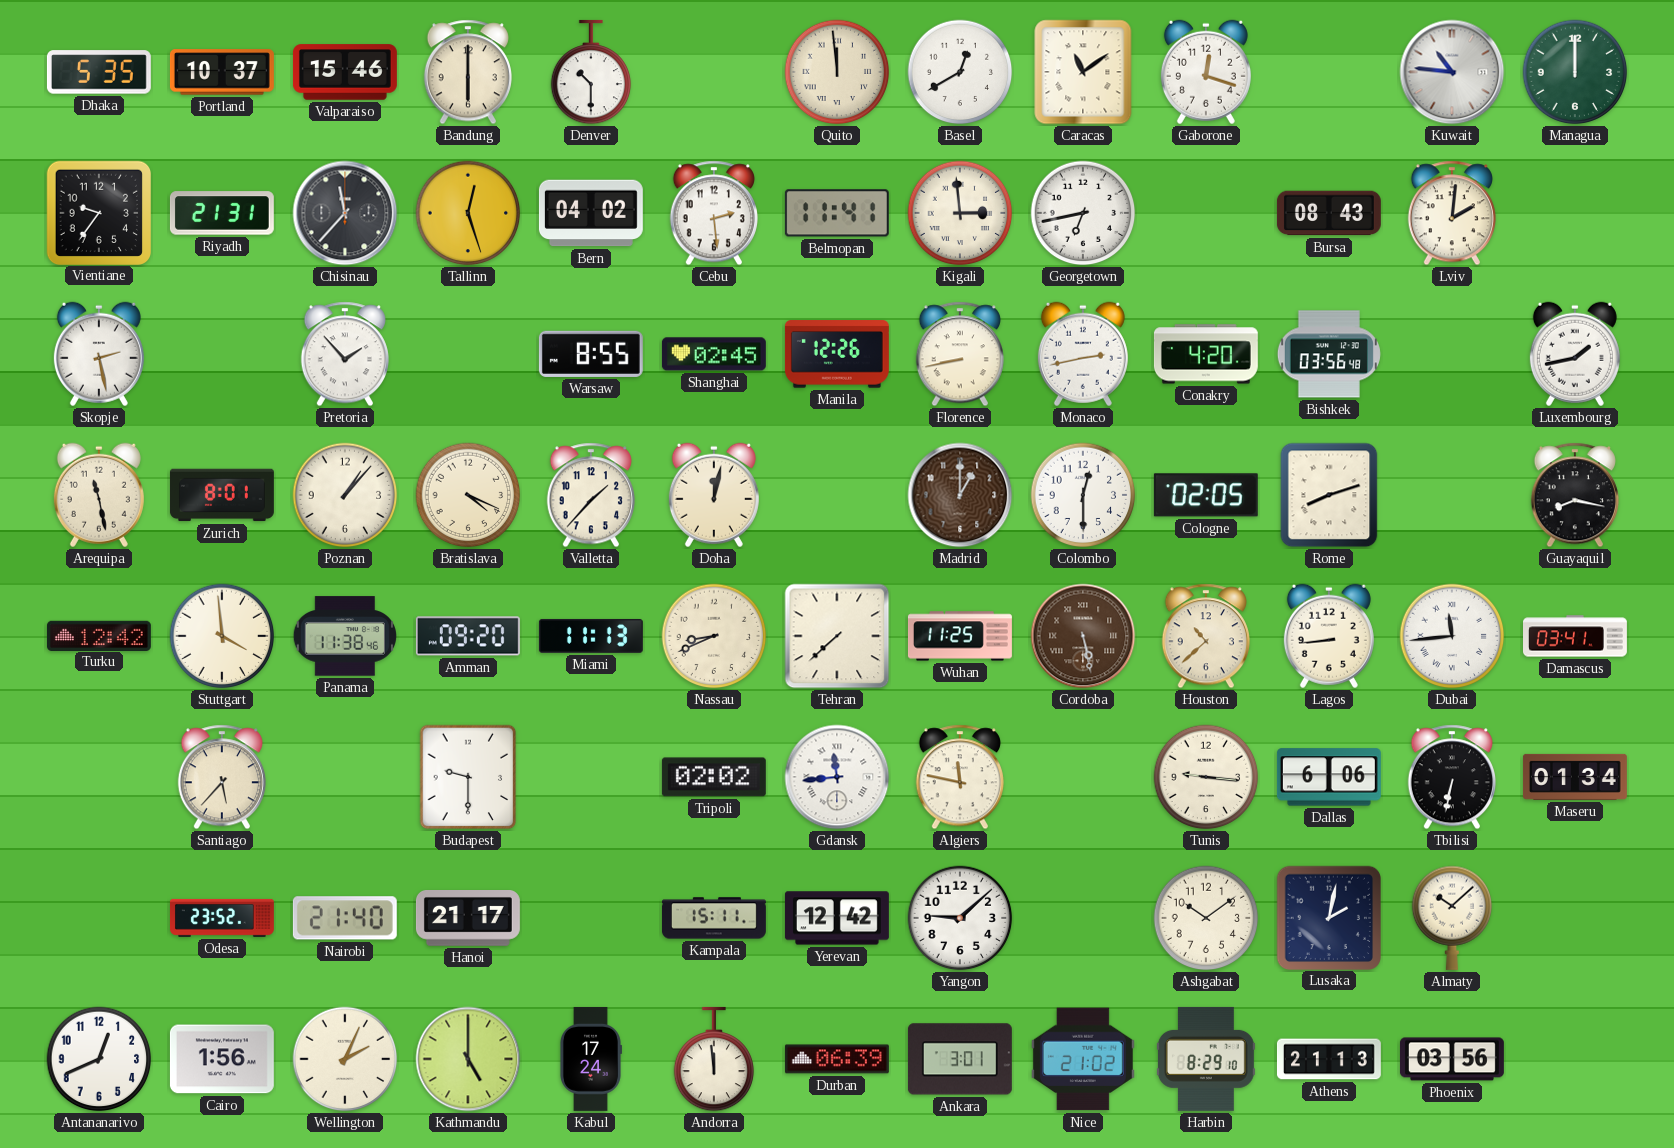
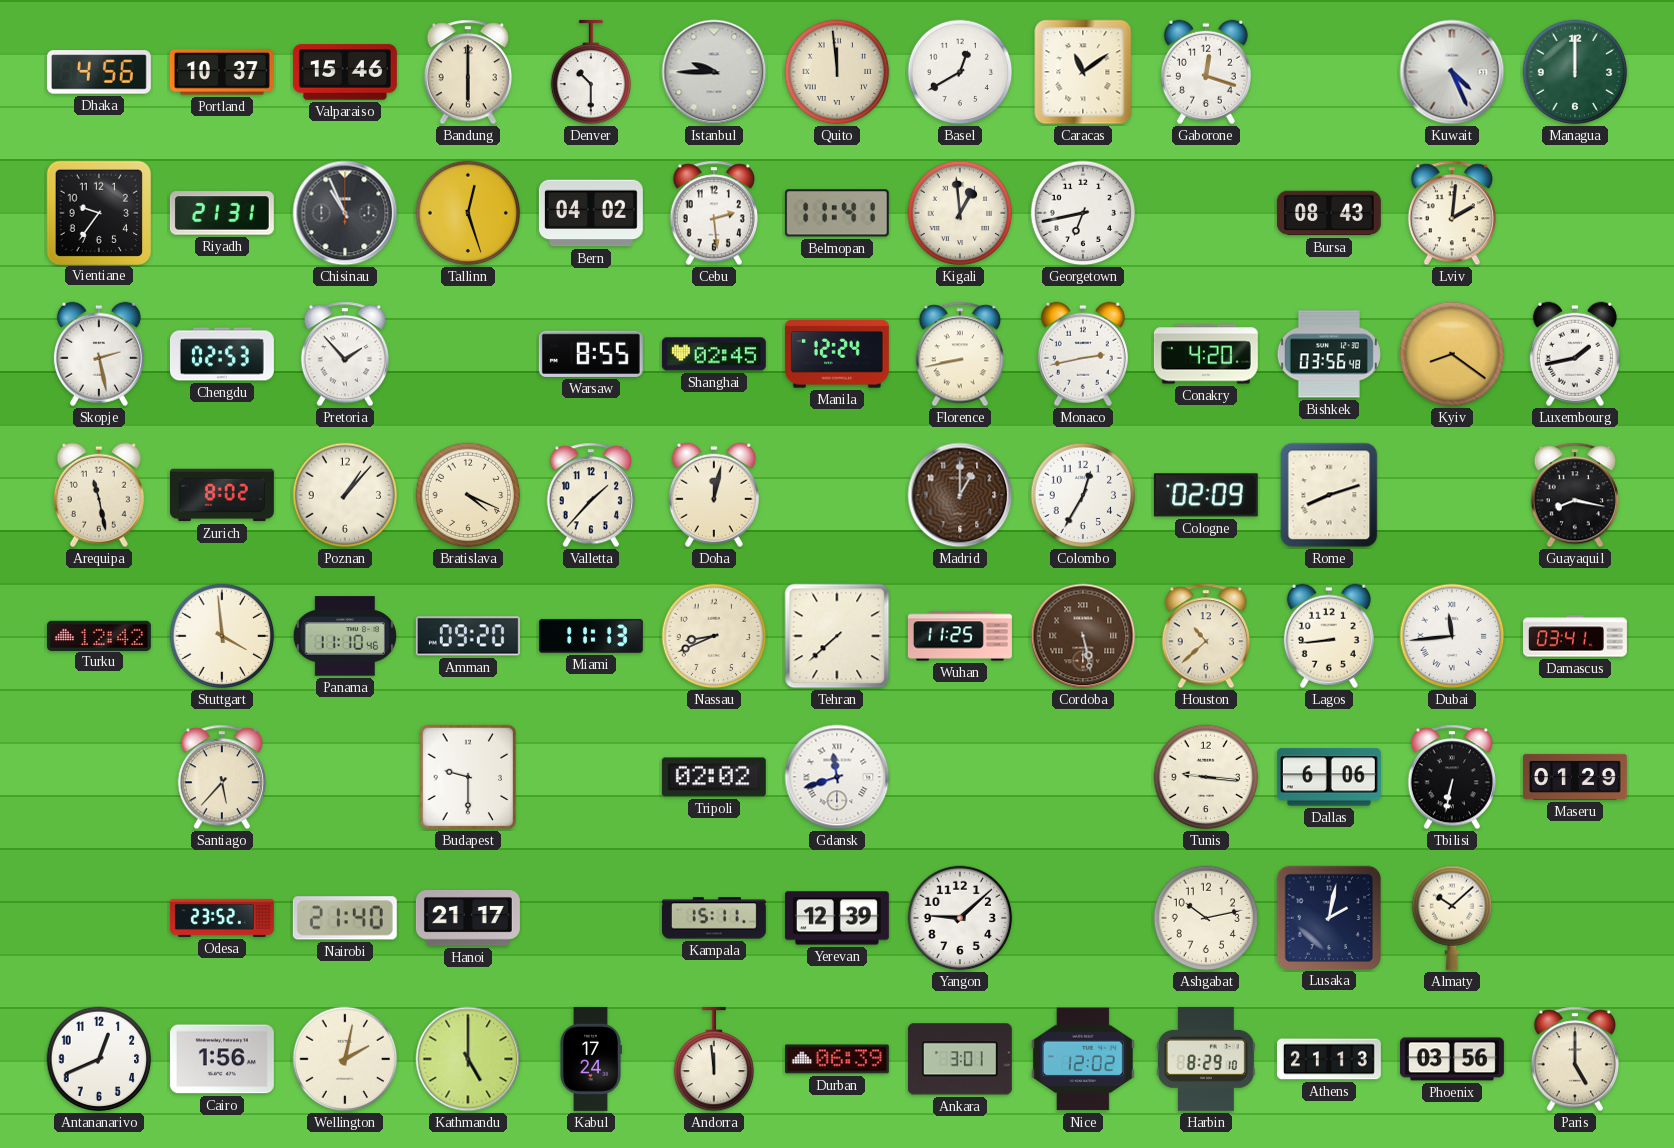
Dhaka: 5:35 -> 4:56 (99, 72)
Istanbul: none -> 9:45 (714, 72)
Kuwait: 10:46 -> 4:26 (1452, 72)
Chisinau: 11:37 -> 10:56 (345, 213)
Kigali: 2:59 -> 12:59 (960, 213)
Chengdu: none -> 02:53 (222, 354)
Manila: 12:26 -> 12:24 (837, 354)
Kyiv: none -> 8:21 (1452, 354)
Zurich: 8:01 -> 8:02 (222, 495)
Colombo: 12:30 -> 12:35 (1083, 495)
Cologne: 02:05 -> 02:09 (1206, 495)
Panama: 11:38 -> 11:10 (344, 636)
Gdansk: 11:44 -> 11:42 (837, 777)
Algiers: 11:47 -> none (960, 777)
Maseru: 01:34 -> 01:29 (1575, 777)
Yerevan: 12:42 -> 12:39 (837, 918)
Ashgabat: 10:09 -> 10:13 (1206, 918)
Wellington: 2:04 -> 2:02 (345, 1059)
Nice: 21:02 -> 12:02 (1083, 1059)
Paris: none -> 5:00 (1575, 1059)
